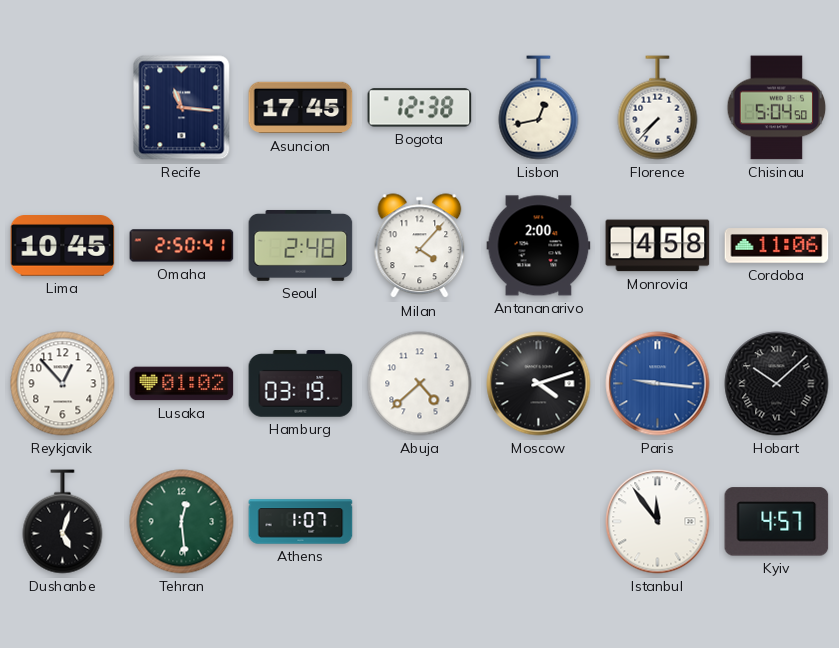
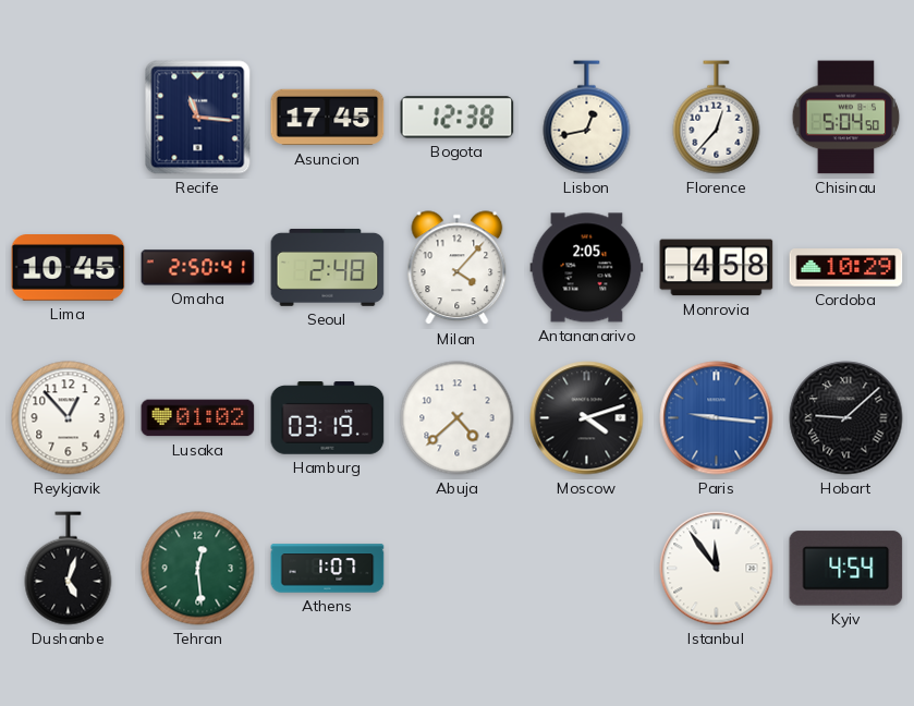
Florence: 7:37 -> 12:37 (717, 118)
Antananarivo: 2:00 -> 2:05 (587, 268)
Cordoba: 11:06 -> 10:29 (846, 268)
Hobart: 10:08 -> 9:08 (846, 418)
Kyiv: 4:57 -> 4:54 (846, 569)
